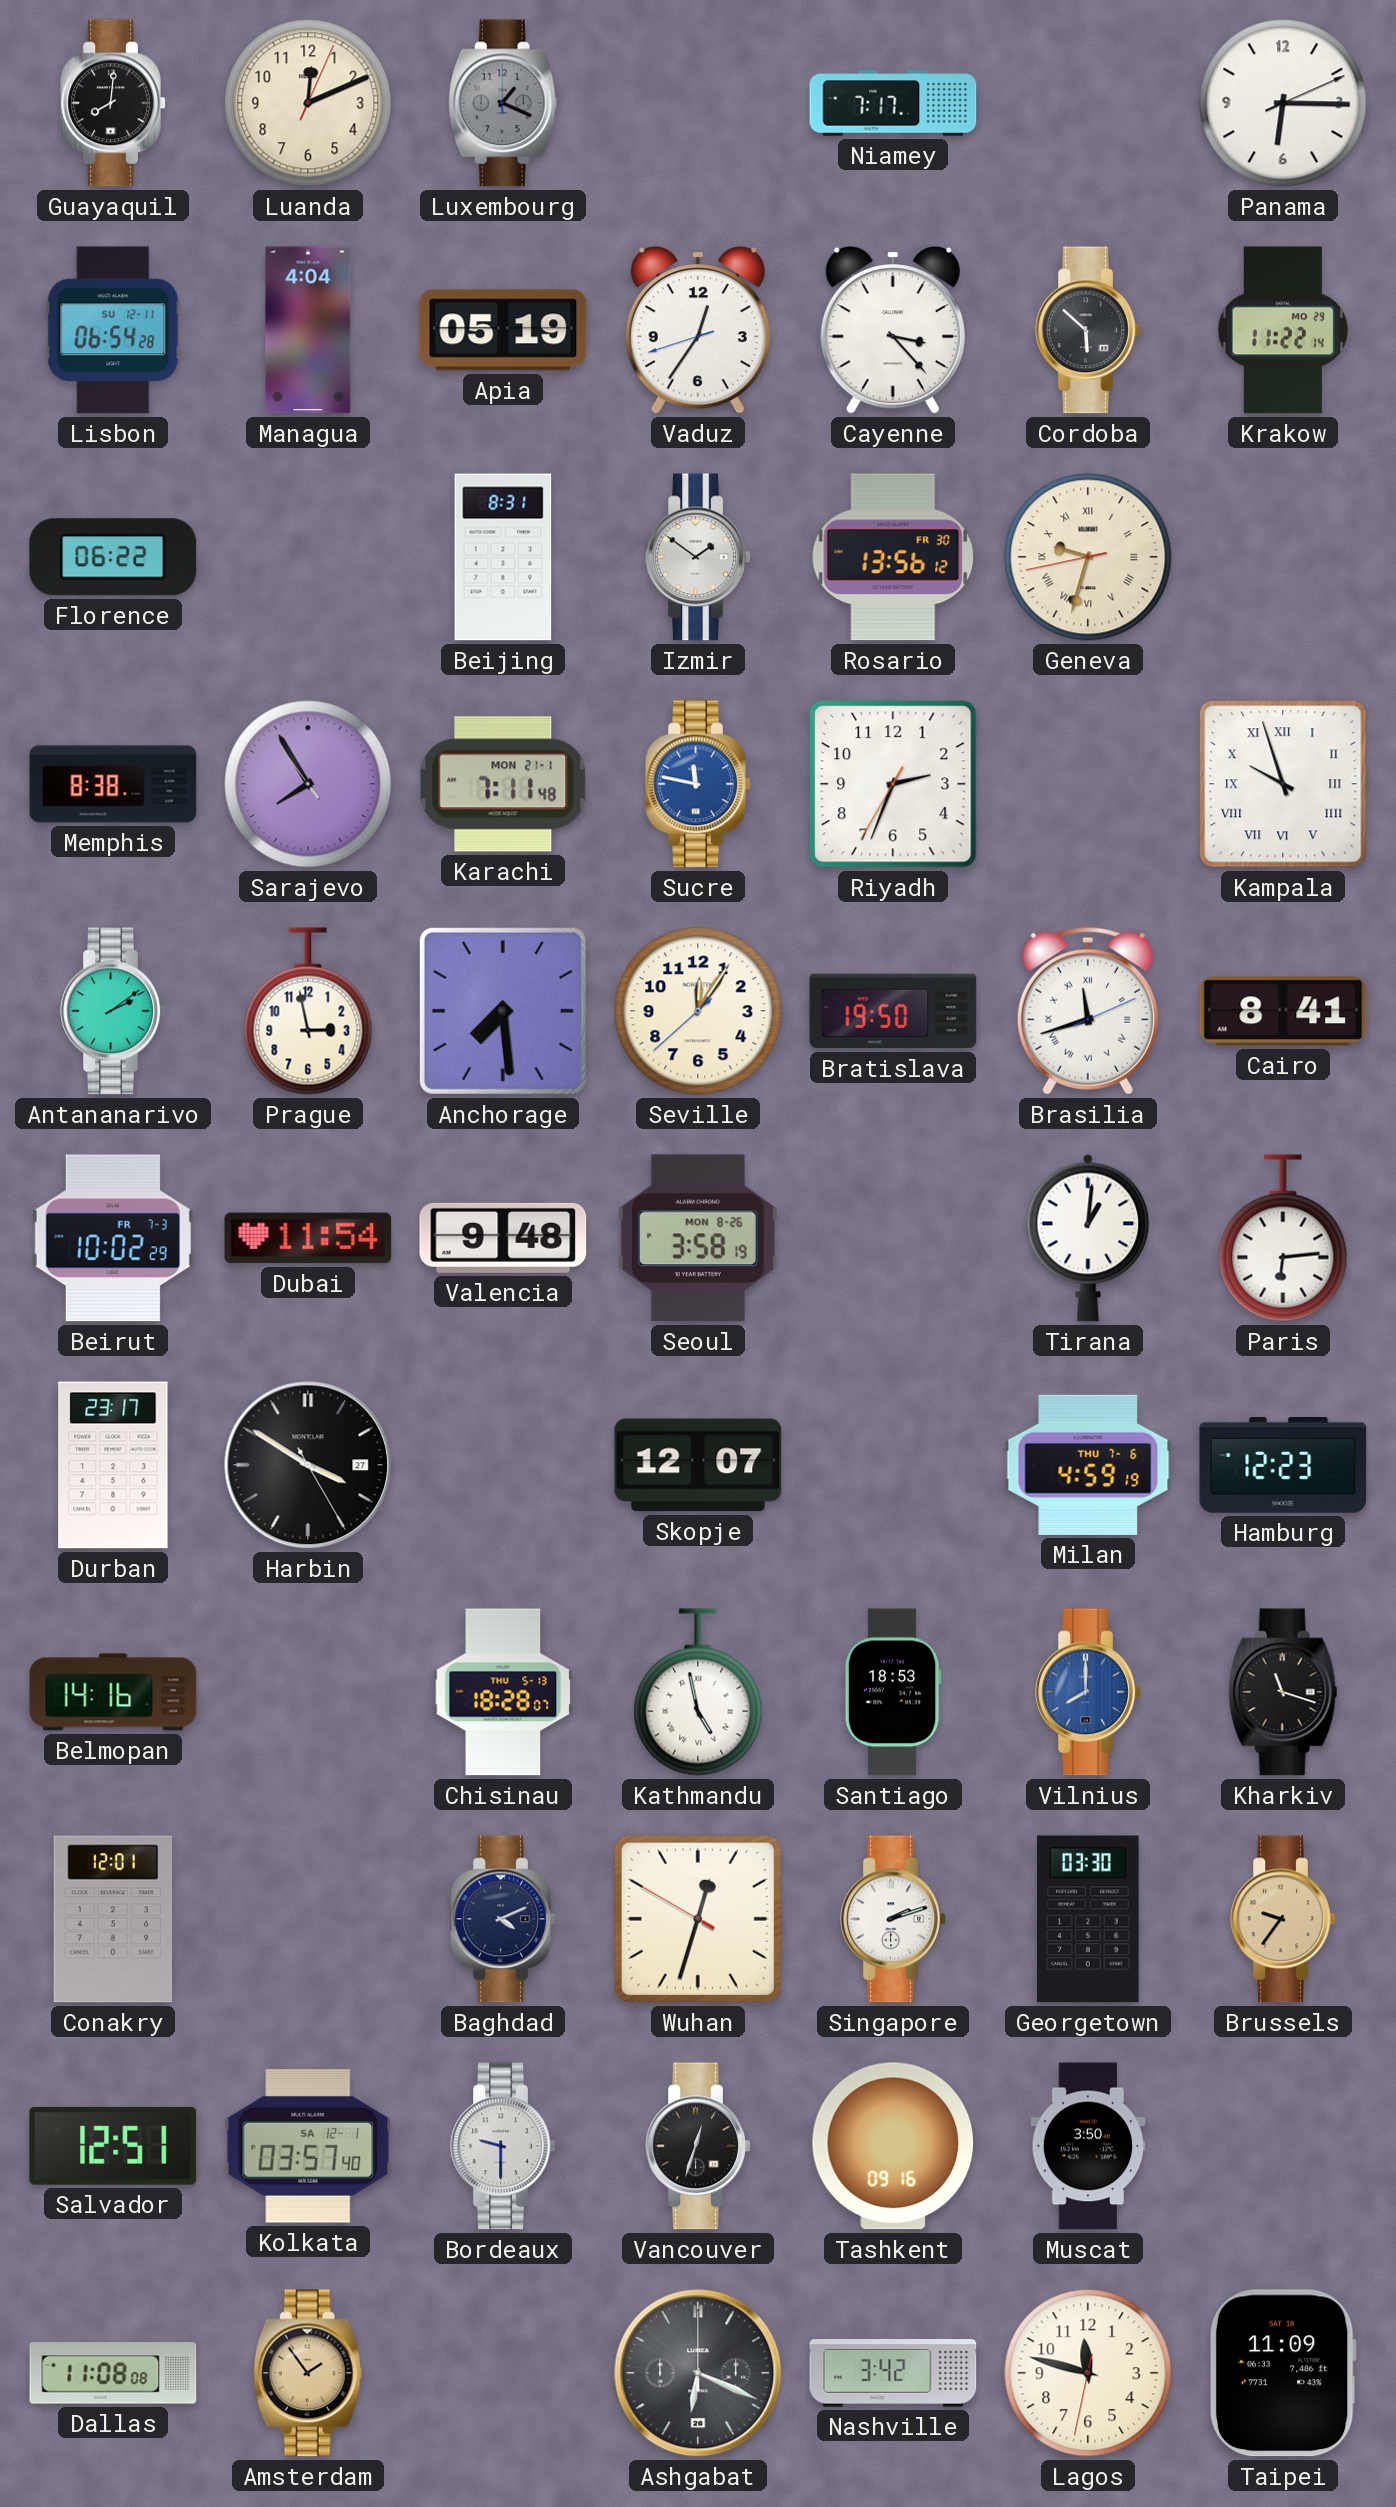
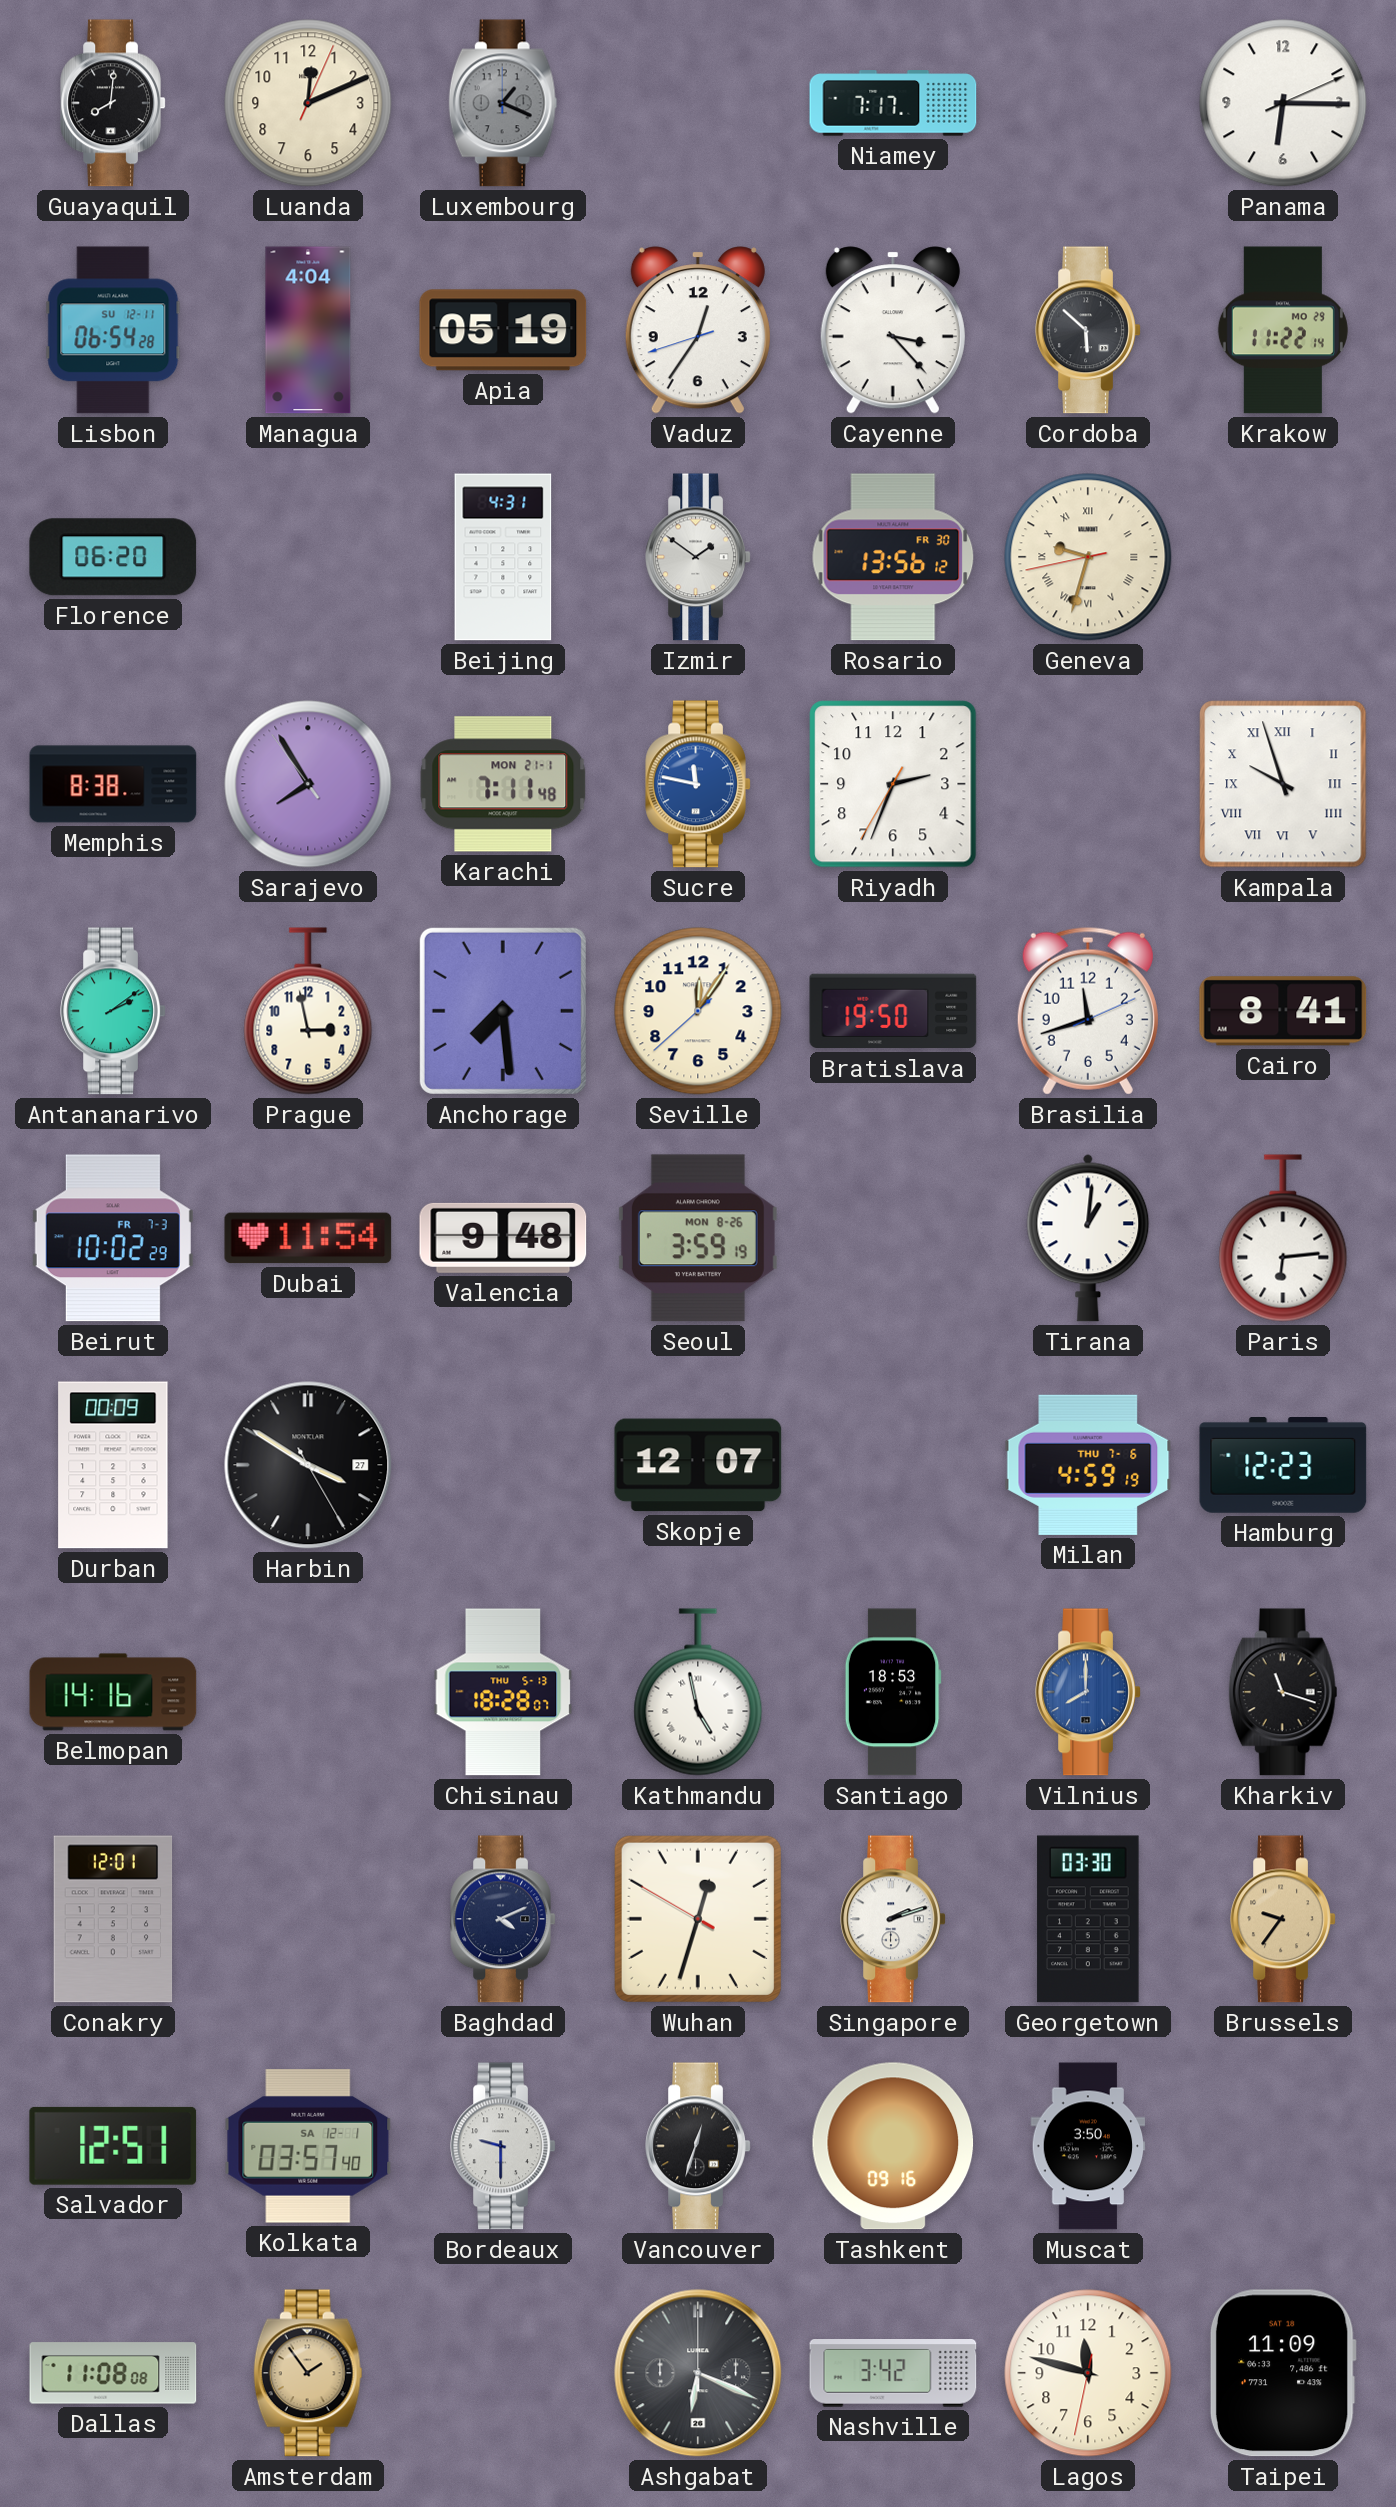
Florence: 06:22 -> 06:20 (113, 557)
Beijing: 8:31 -> 4:31 (503, 557)
Brasilia numerals: Roman -> Arabic (1088, 1011)
Seoul: 3:58 -> 3:59 (698, 1238)
Durban: 23:17 -> 00:09 (113, 1465)
